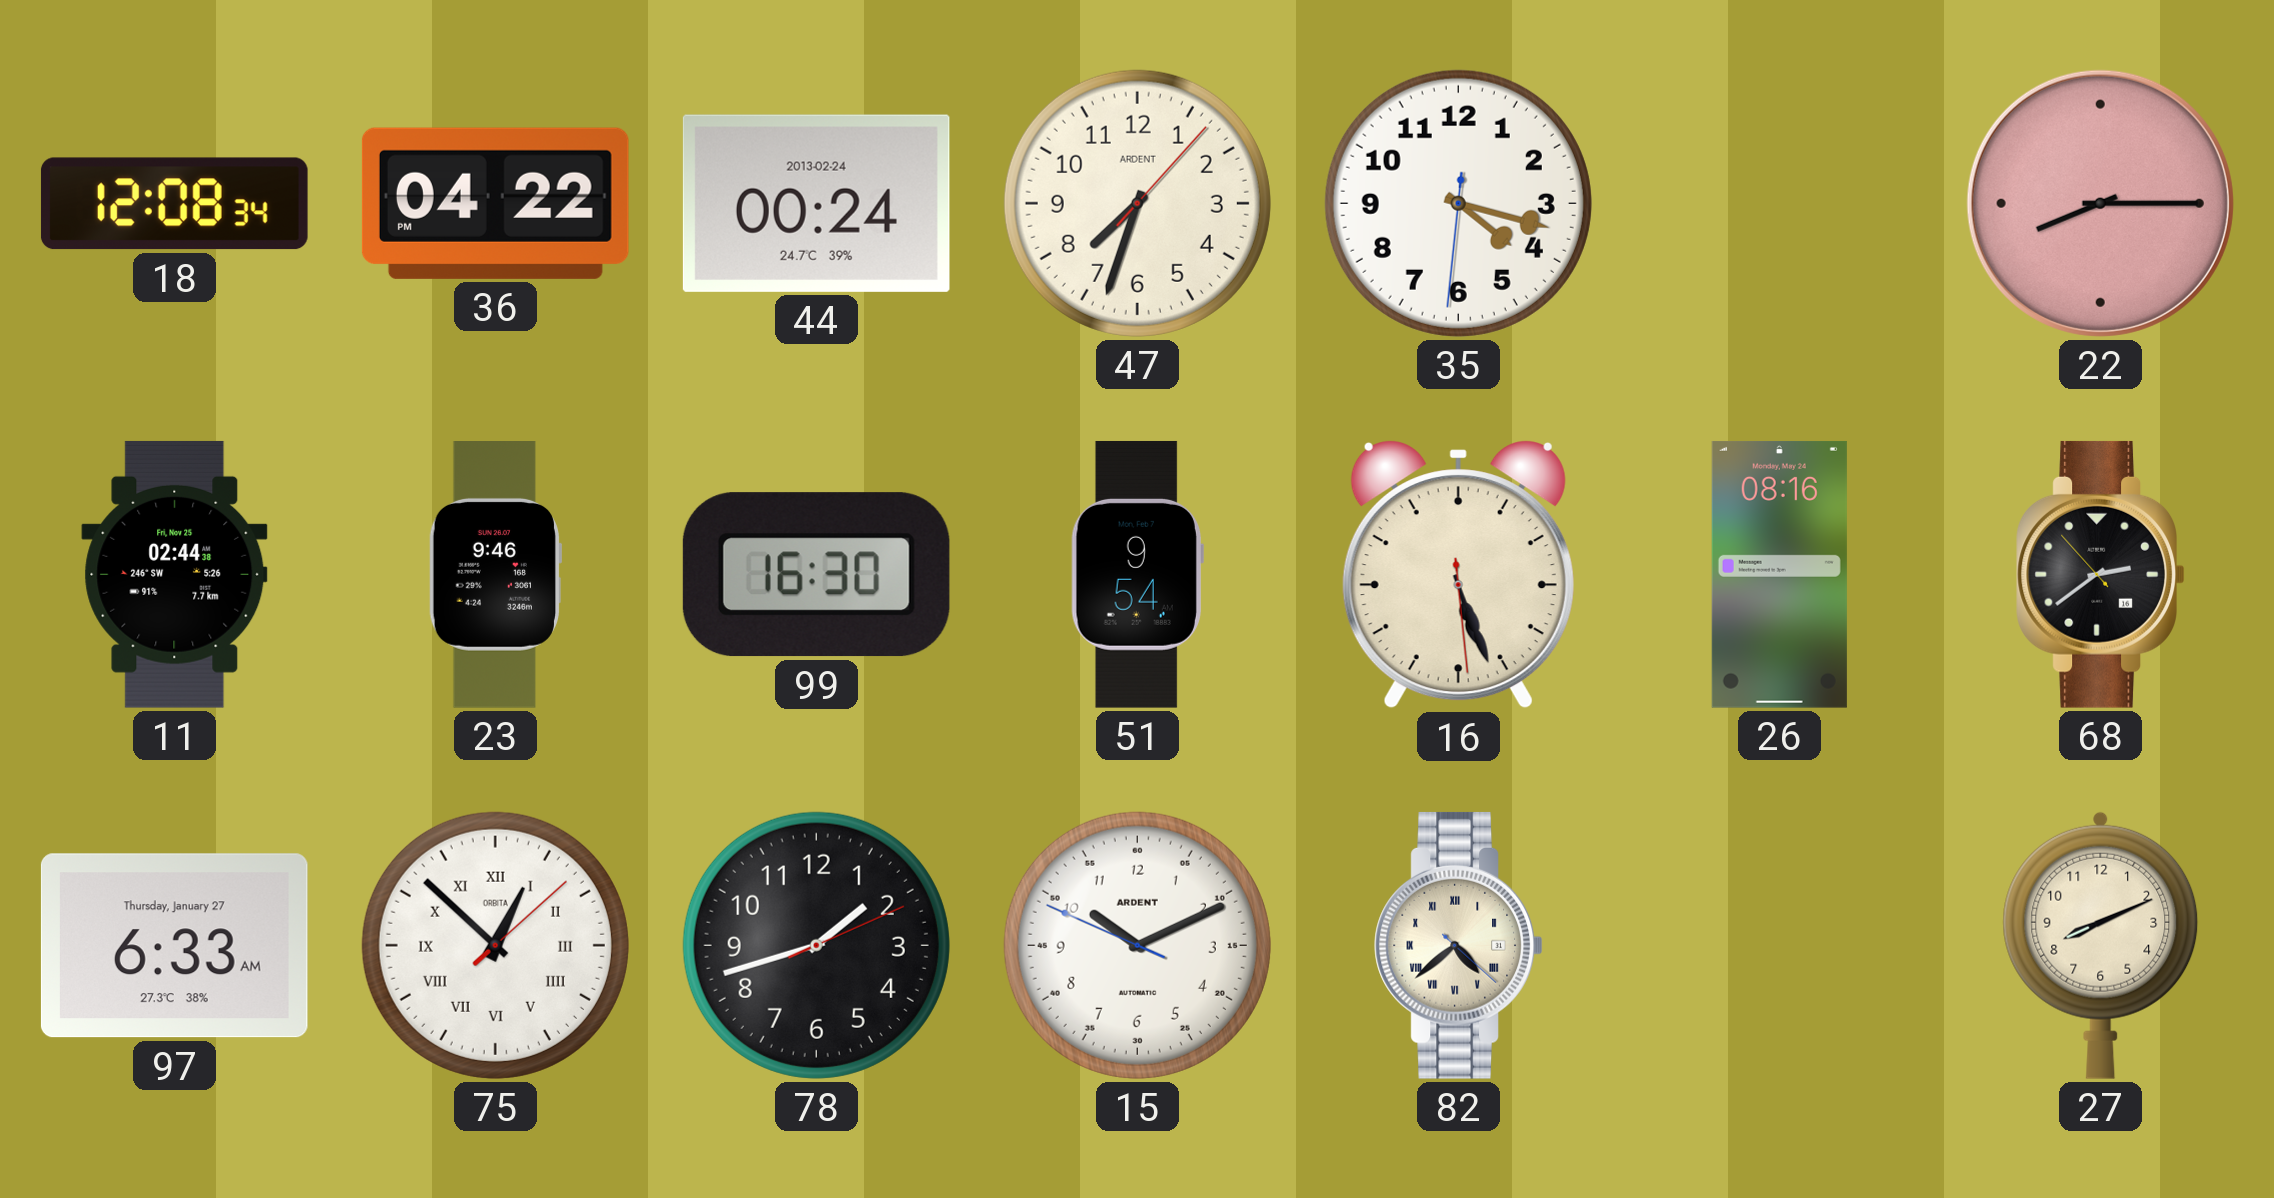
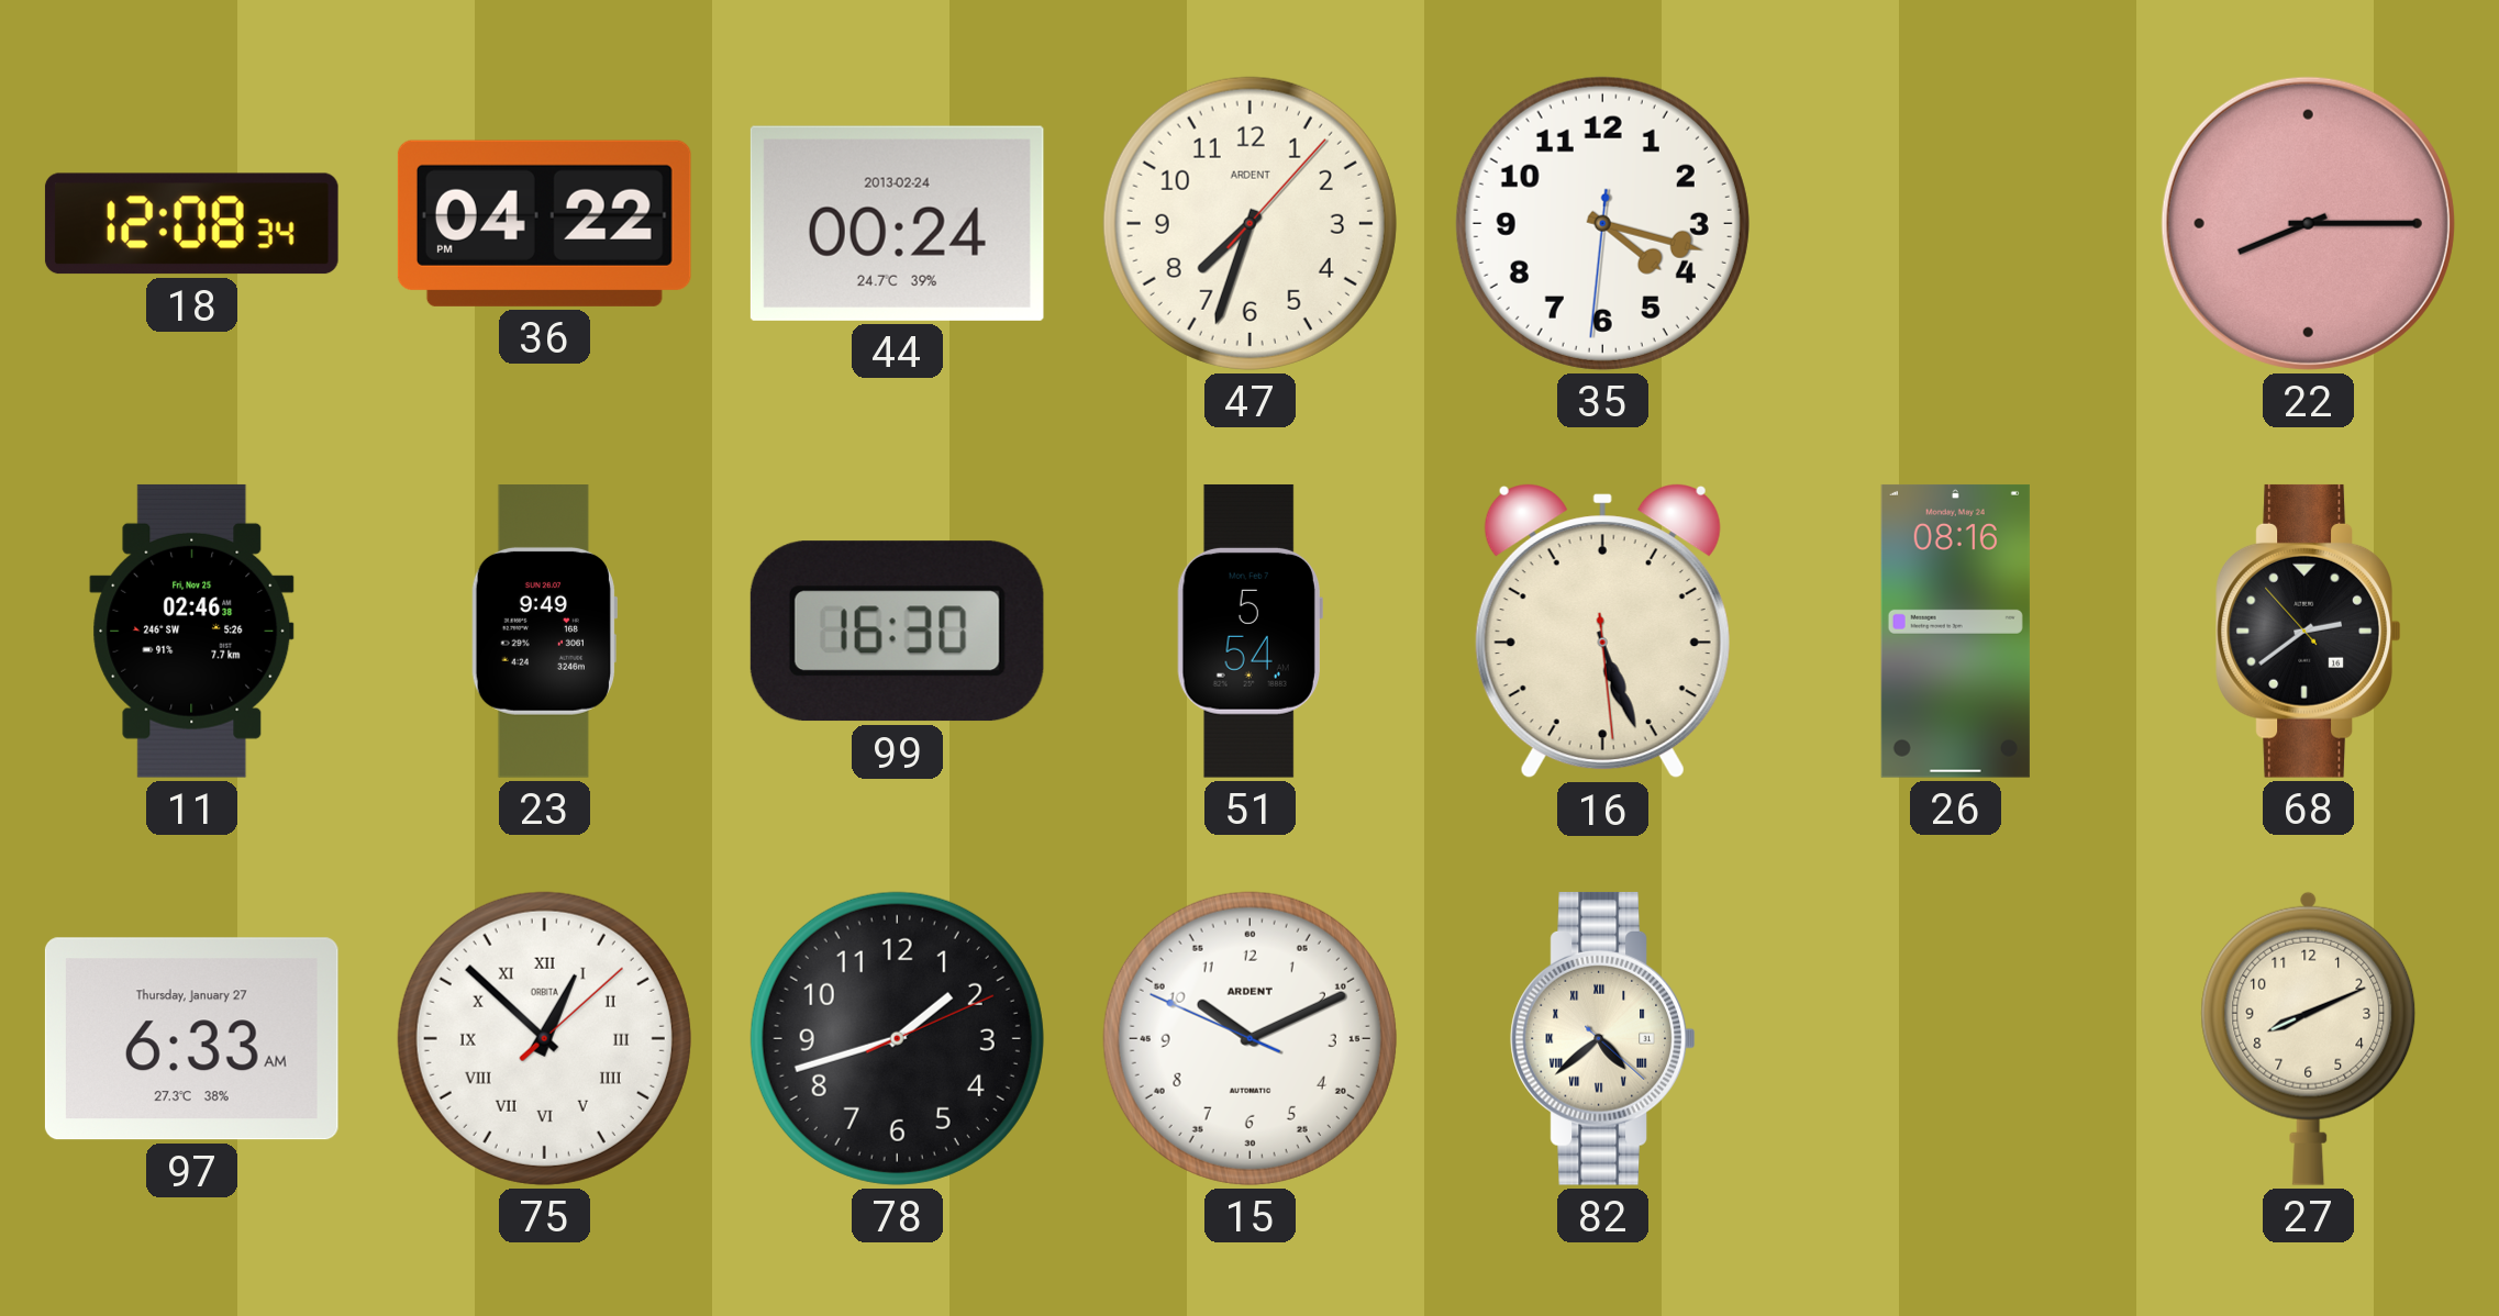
11: 02:44 -> 02:46 (192, 631)
23: 9:46 -> 9:49 (544, 632)
51: 9:54 -> 5:54 (1249, 631)
